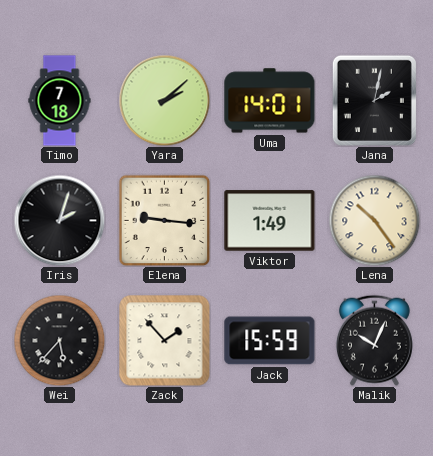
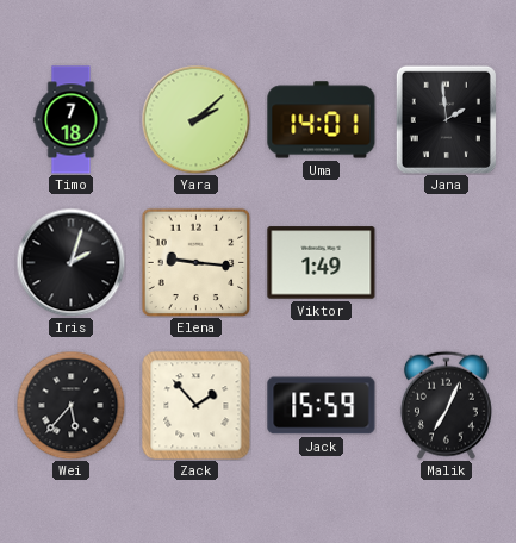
Jana: 2:02 -> 1:59 (446, 119)
Lena: 10:24 -> none (374, 220)
Malik: 10:04 -> 7:04 (446, 405)
